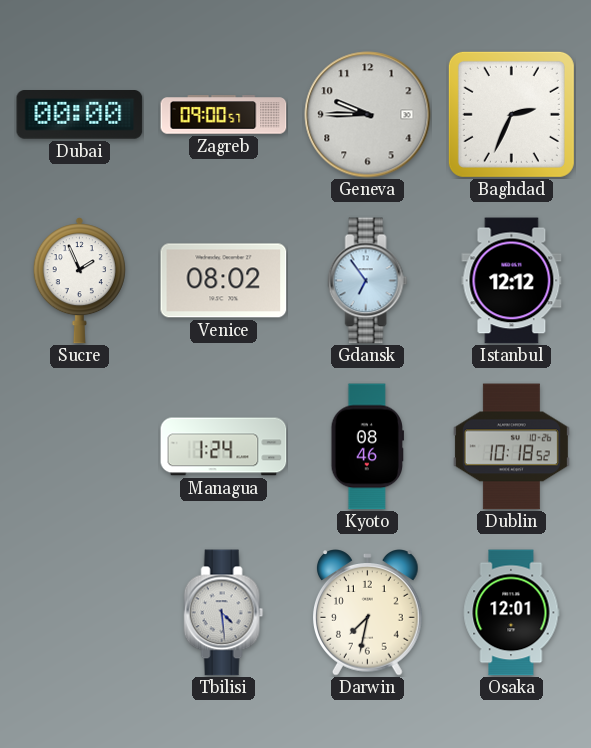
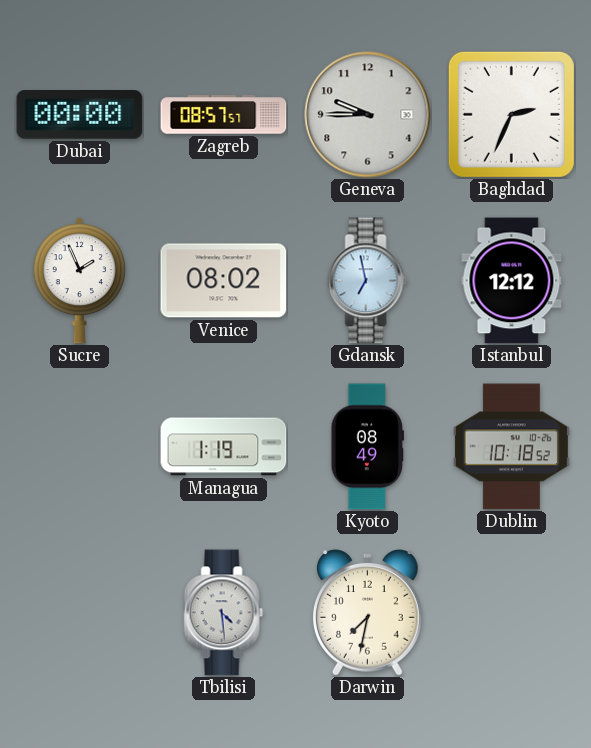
Zagreb: 09:00 -> 08:57 (224, 115)
Gdansk: 6:54 -> 6:58 (368, 281)
Managua: 1:24 -> 1:19 (224, 447)
Kyoto: 08:46 -> 08:49 (367, 447)
Osaka: 12:01 -> none (511, 613)
